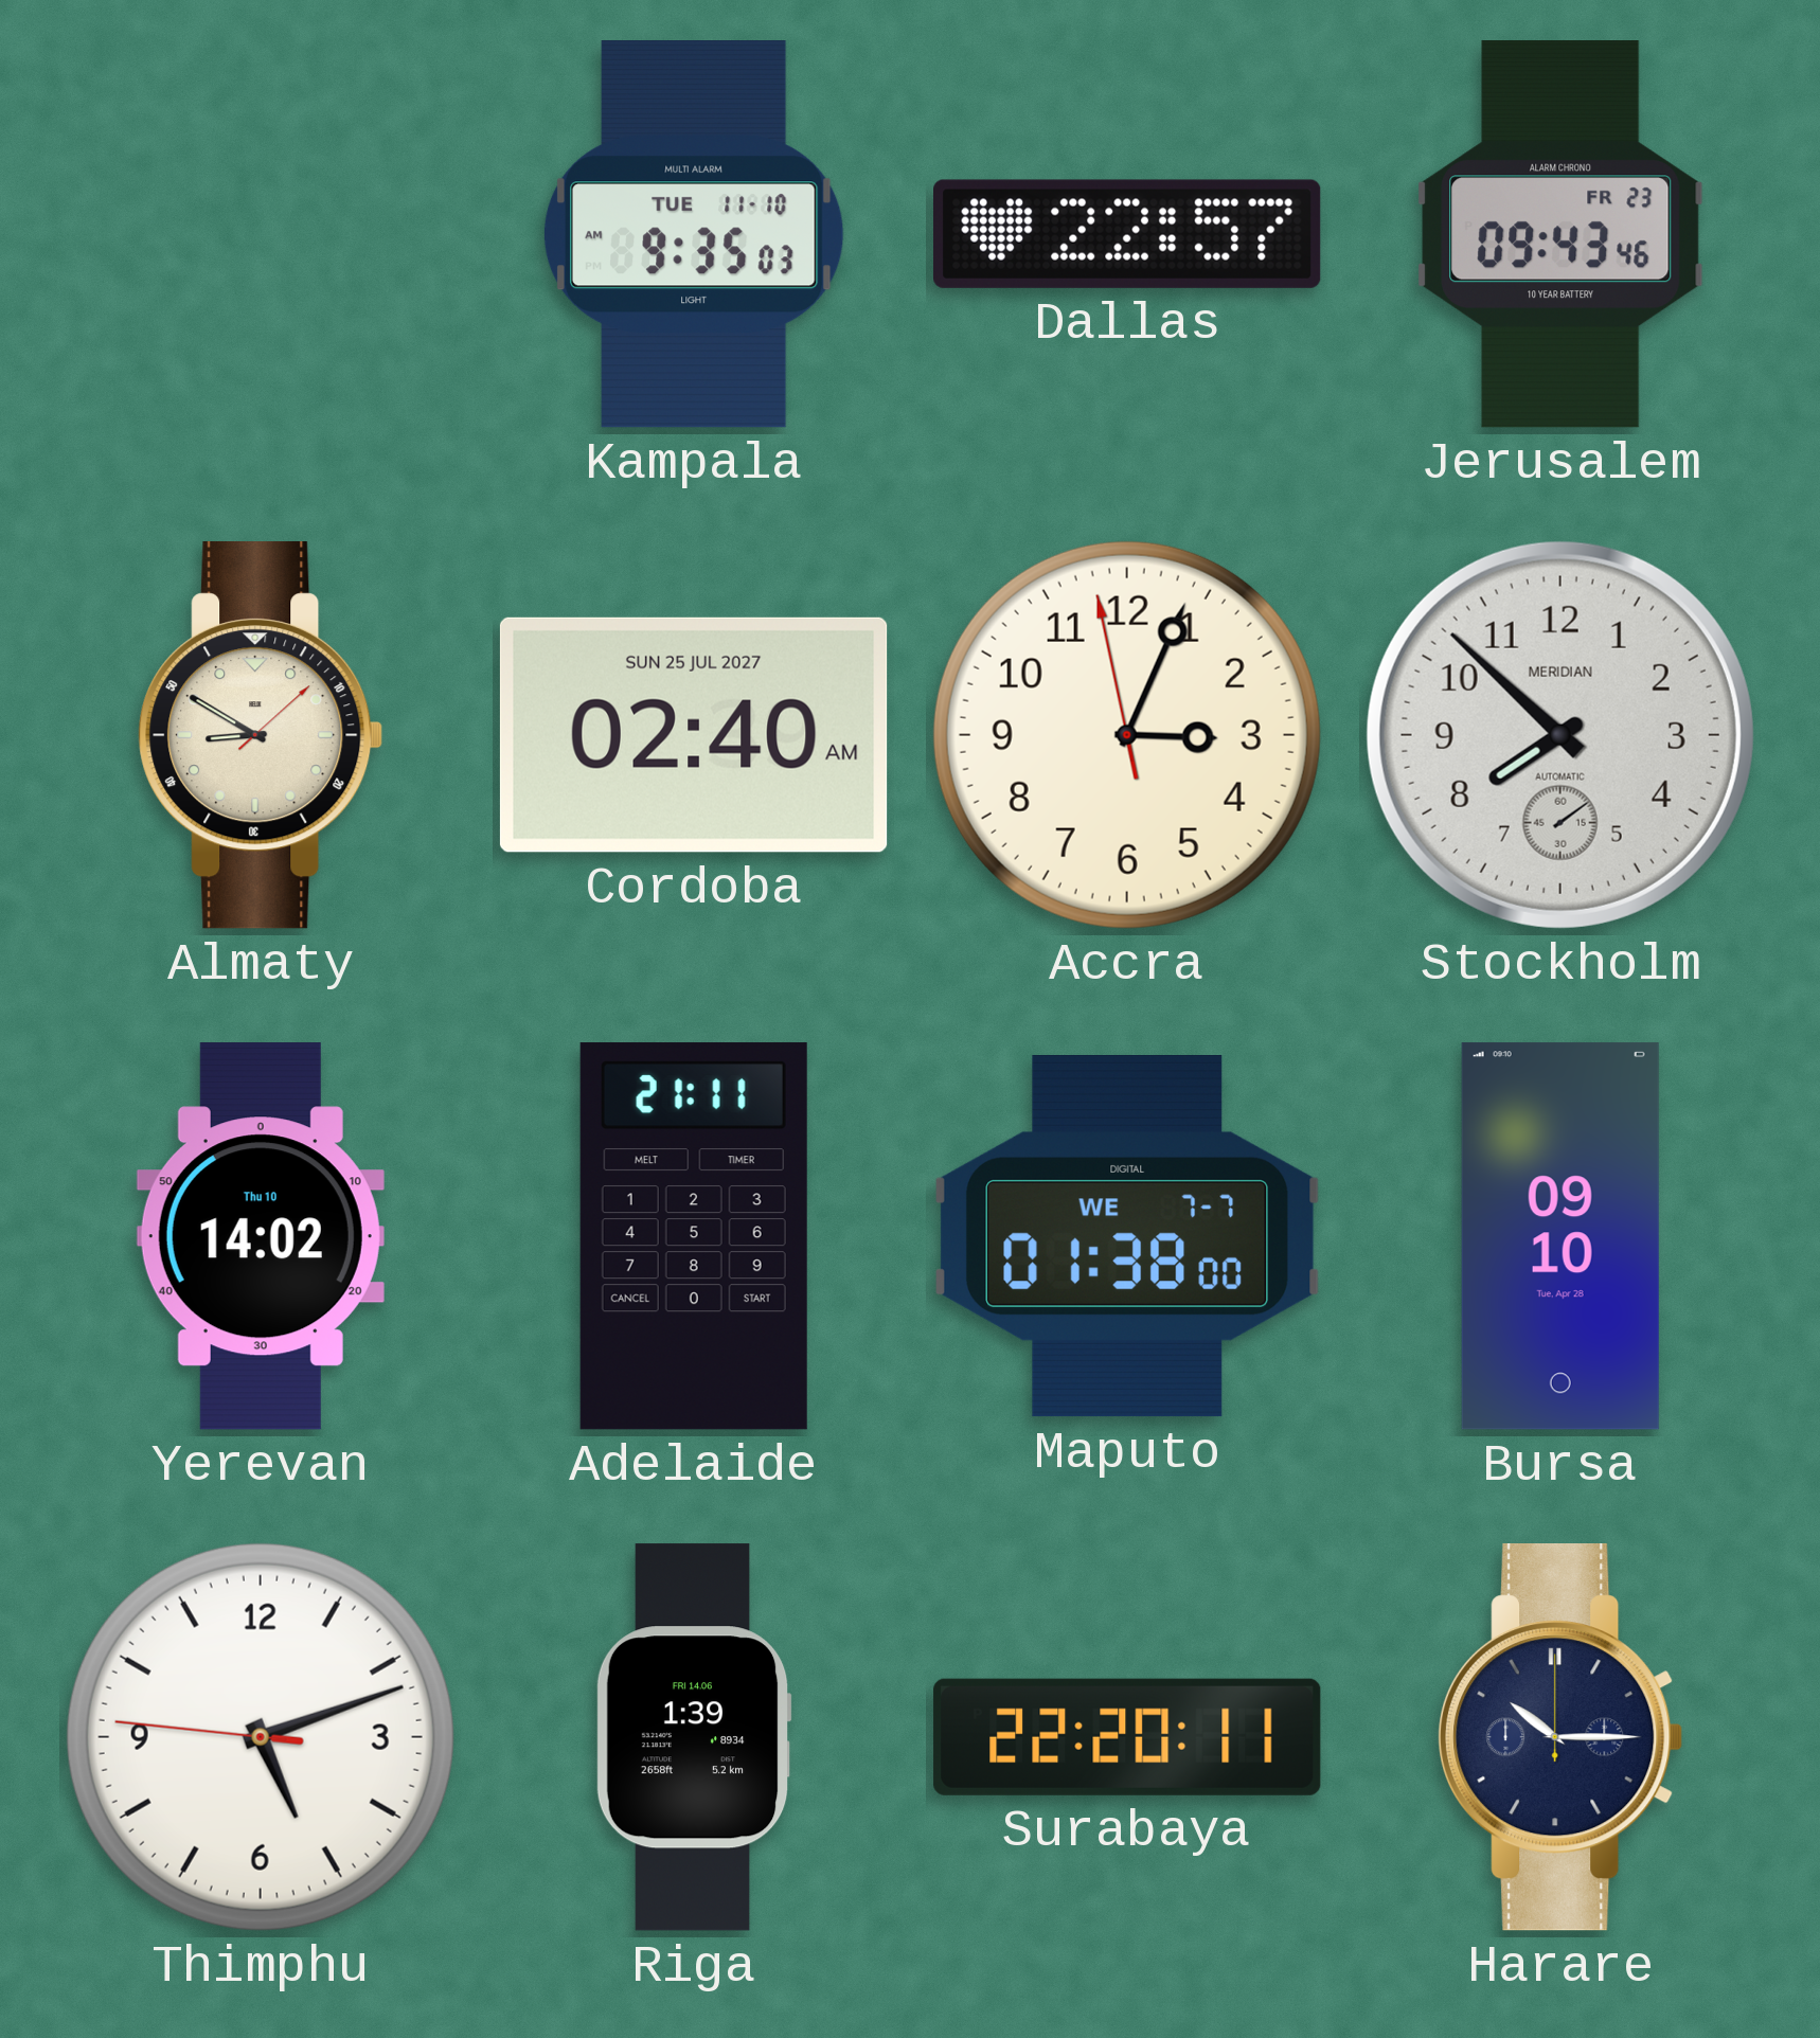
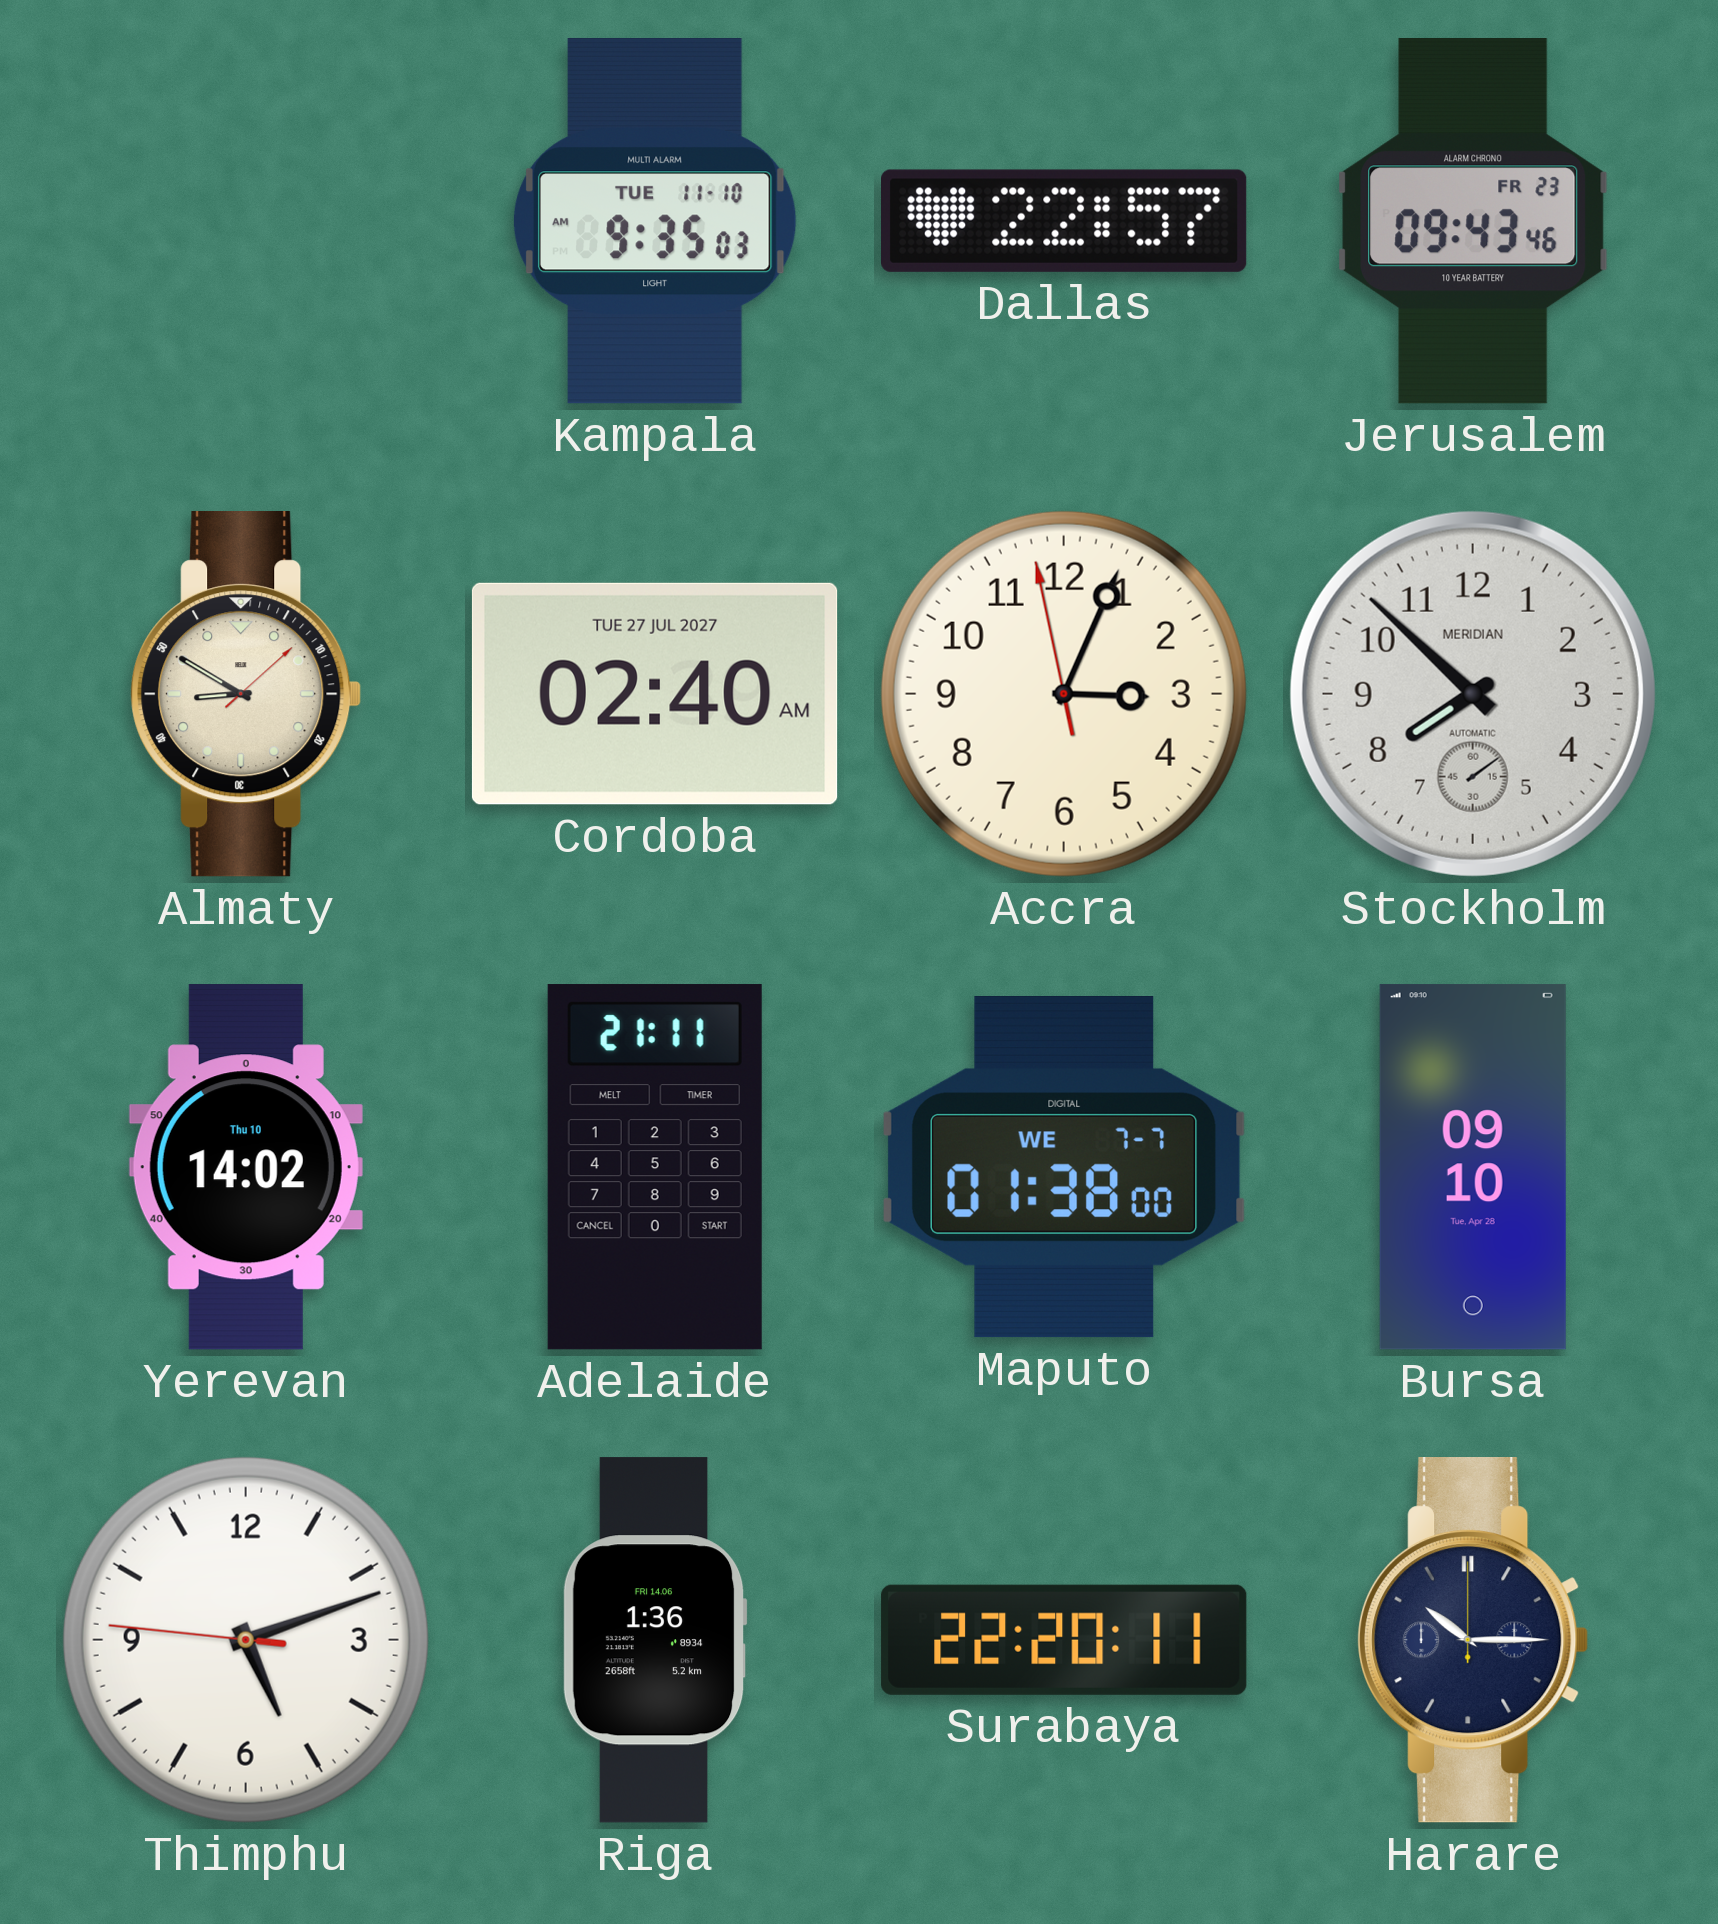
Cordoba date: SUN 25 JUL 2027 -> TUE 27 JUL 2027 (655, 694)
Riga: 1:39 -> 1:36 (655, 1640)
